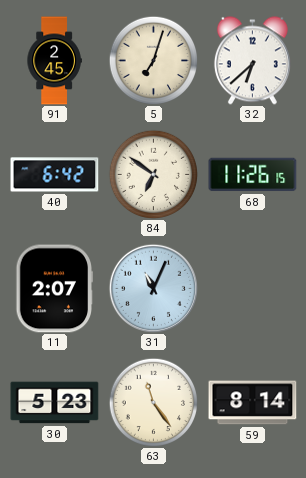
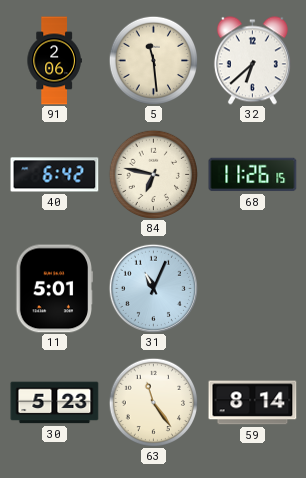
91: 2:45 -> 2:06 (54, 61)
5: 7:03 -> 11:29 (153, 60)
84: 6:51 -> 6:47 (153, 174)
11: 2:07 -> 5:01 (54, 289)
